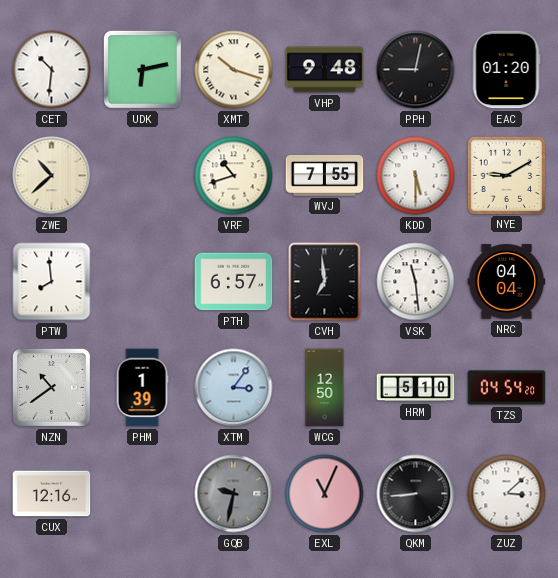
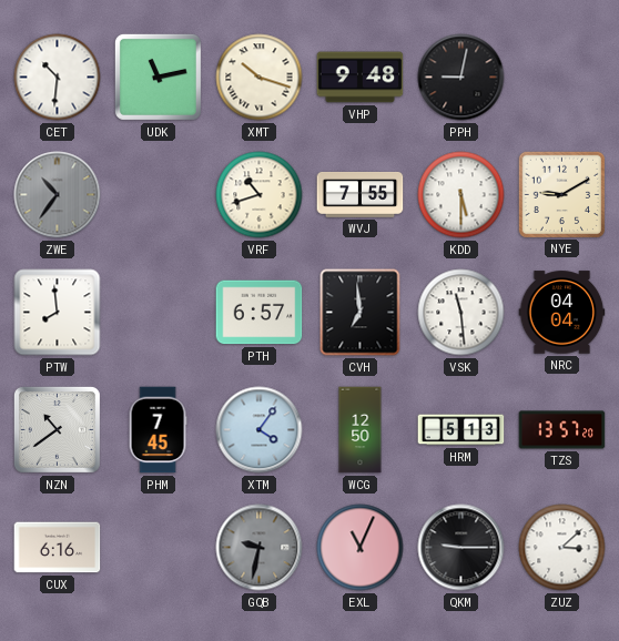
UDK: 6:13 -> 11:13 (158, 77)
EAC: 01:20 -> none (506, 70)
ZWE: 10:38 -> 10:36 (58, 195)
ZWE dial: cream -> grey (58, 195)
PHM: 1:39 -> 7:45 (158, 430)
XTM: 3:06 -> 4:06 (260, 430)
HRM: 5:10 -> 5:13 (461, 430)
TZS: 04:54 -> 13:57 (562, 430)
CUX: 12:16 -> 6:16 (58, 548)
QKM: 8:44 -> 9:15 (461, 548)
